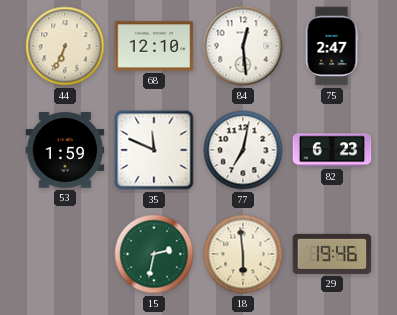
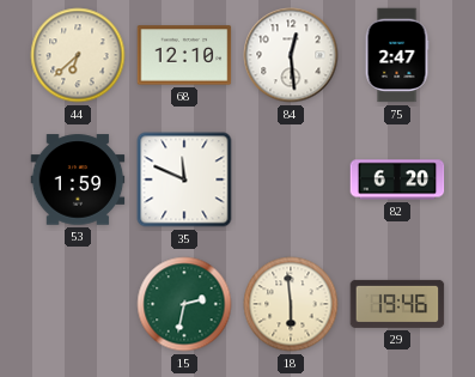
44: 6:34 -> 6:38 (78, 55)
77: 7:02 -> none (243, 150)
82: 6:23 -> 6:20 (397, 180)
